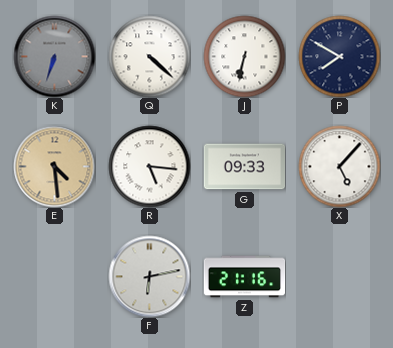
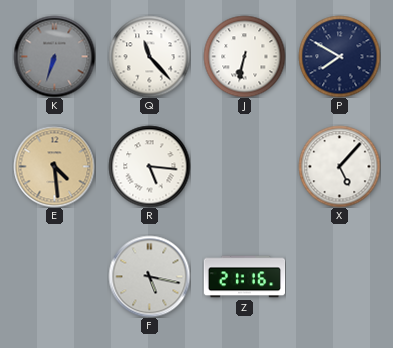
Q: 4:22 -> 11:23 (149, 56)
G: 09:33 -> none (244, 167)
F: 6:13 -> 5:17 (149, 276)
